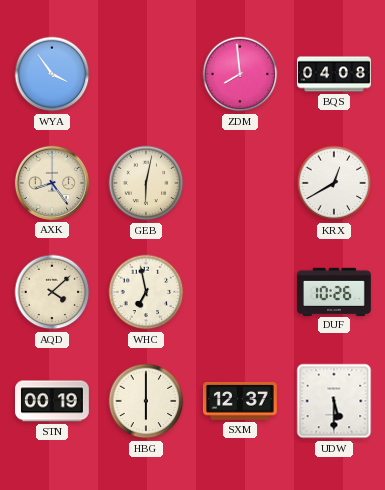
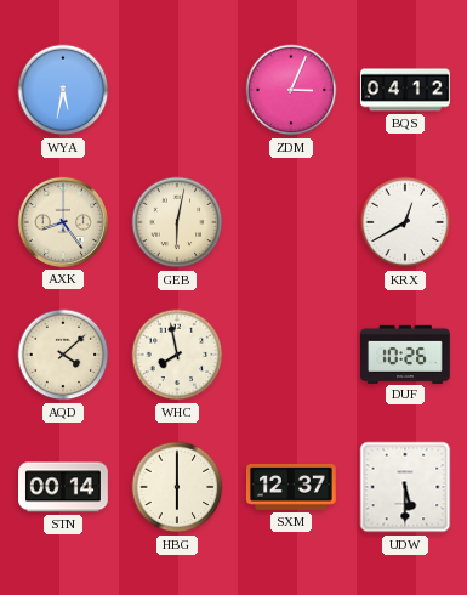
WYA: 3:54 -> 5:32 (63, 90)
ZDM: 7:59 -> 3:04 (291, 90)
BQS: 04:08 -> 04:12 (406, 90)
WHC: 6:58 -> 7:58 (177, 355)
STN: 00:19 -> 00:14 (64, 487)
